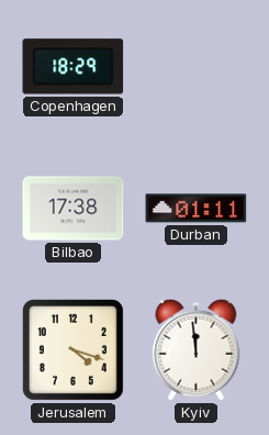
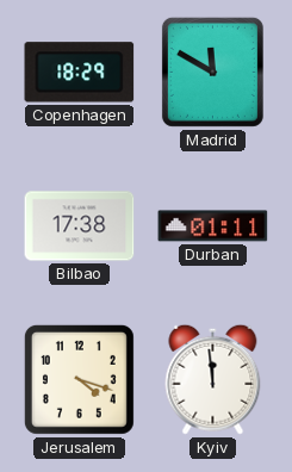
Madrid: none -> 11:50 (212, 72)
